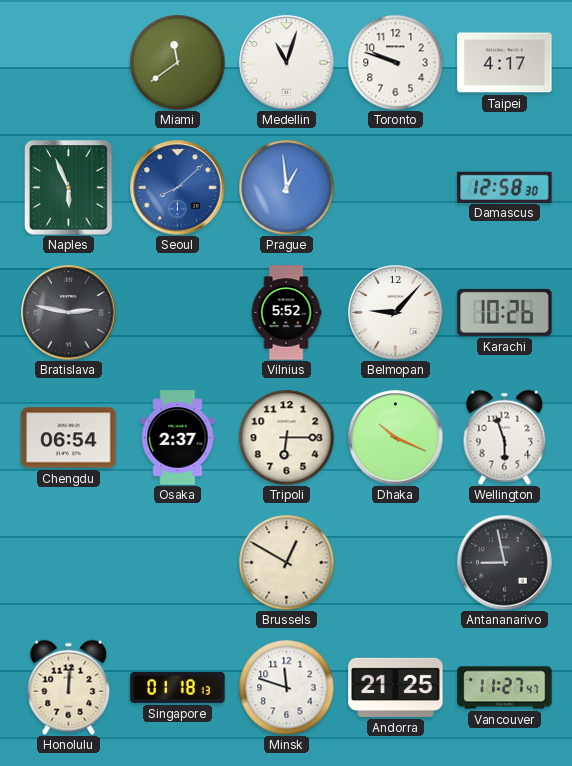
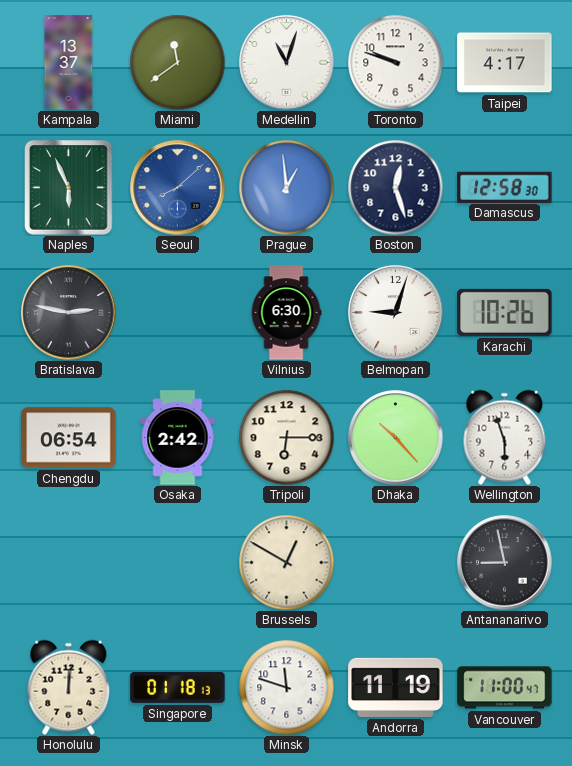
Kampala: none -> 13:37 (69, 63)
Boston: none -> 12:27 (395, 187)
Vilnius: 5:52 -> 6:30 (286, 313)
Belmopan: 9:07 -> 9:03 (396, 313)
Osaka: 2:37 -> 2:42 (178, 438)
Dhaka: 10:19 -> 10:23 (396, 438)
Andorra: 21:25 -> 11:19 (396, 687)
Vancouver: 11:27 -> 11:00 (505, 688)
